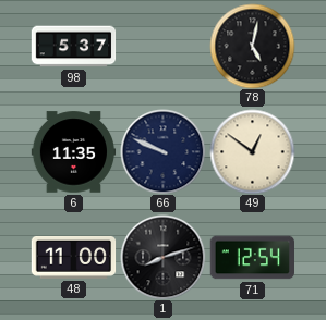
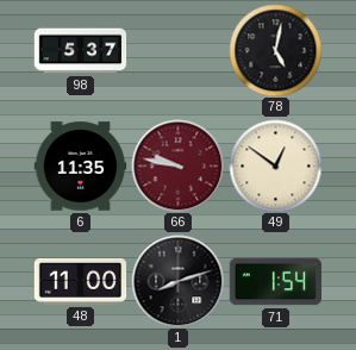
66: 9:49 -> 9:47 (177, 165)
66 dial: navy -> burgundy (177, 165)
71: 12:54 -> 1:54 (275, 282)
